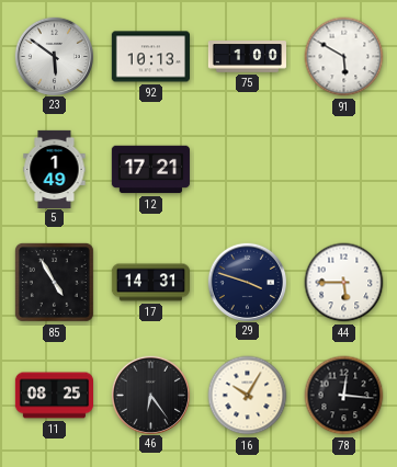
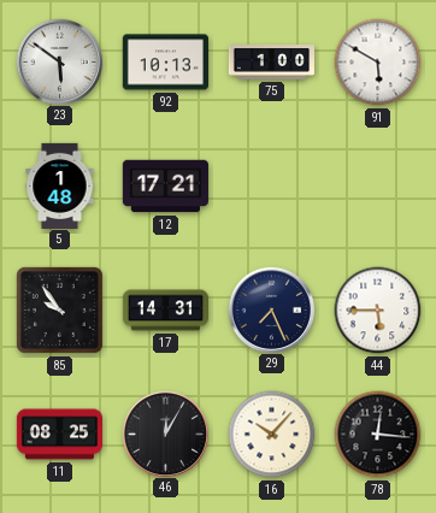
5: 1:49 -> 1:48 (60, 185)
85: 4:55 -> 9:54 (59, 309)
29: 3:48 -> 7:26 (271, 309)
46: 6:24 -> 12:05 (165, 434)
16: 10:05 -> 10:07 (272, 435)
